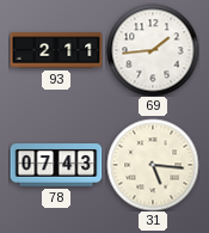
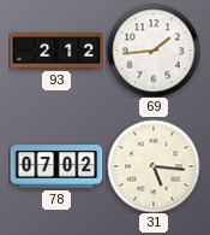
93: 2:11 -> 2:12 (56, 51)
78: 07:43 -> 07:02 (56, 166)
